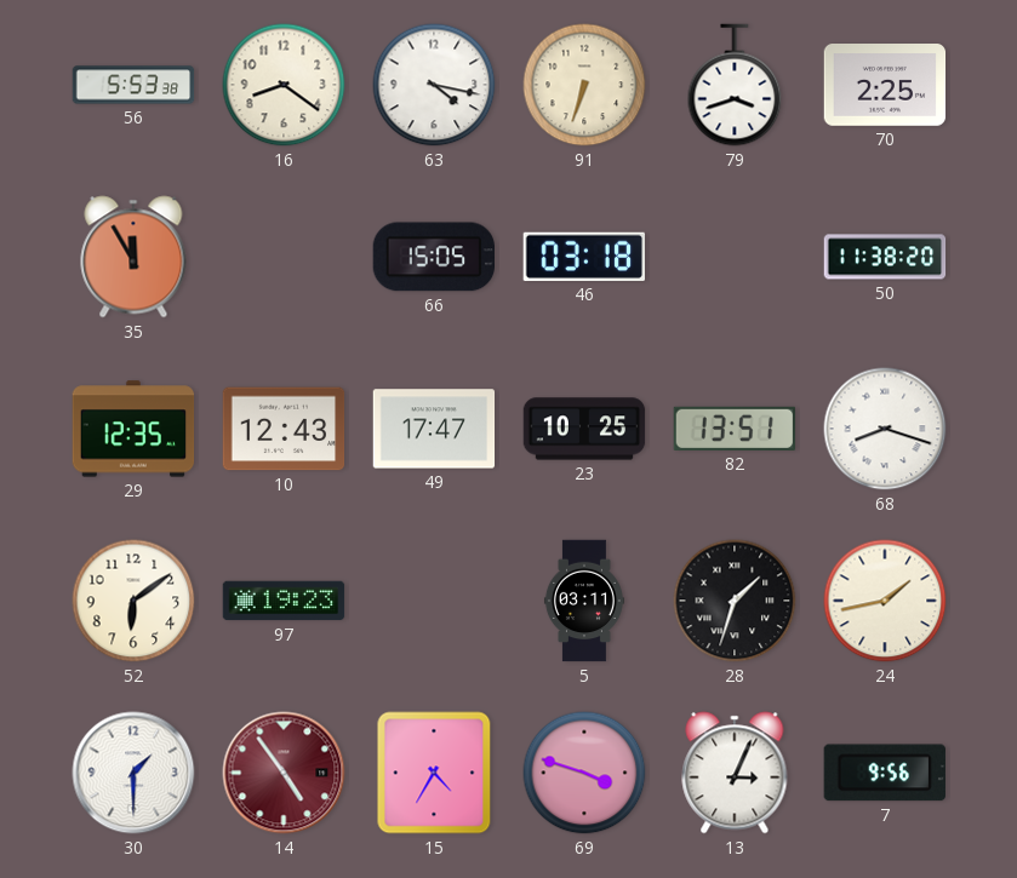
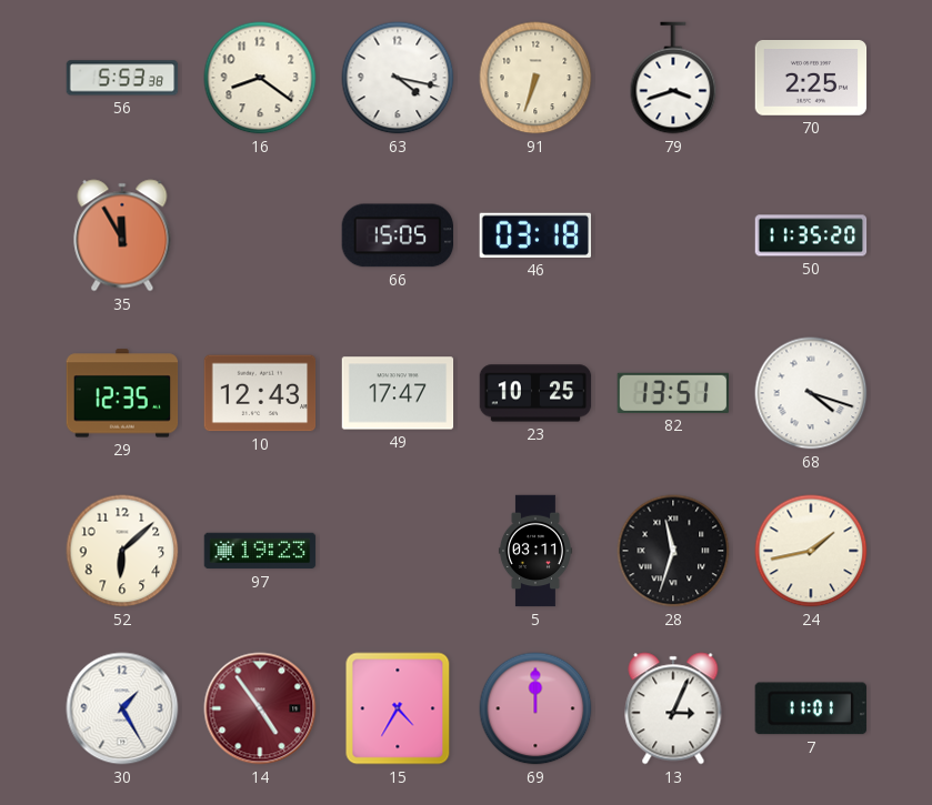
50: 11:38 -> 11:35 (811, 235)
68: 8:18 -> 4:18 (811, 393)
52: 6:09 -> 6:08 (122, 551)
28: 1:33 -> 11:33 (673, 551)
30: 1:30 -> 1:25 (122, 708)
69: 3:48 -> 12:00 (535, 708)
7: 9:56 -> 11:01 (811, 708)
